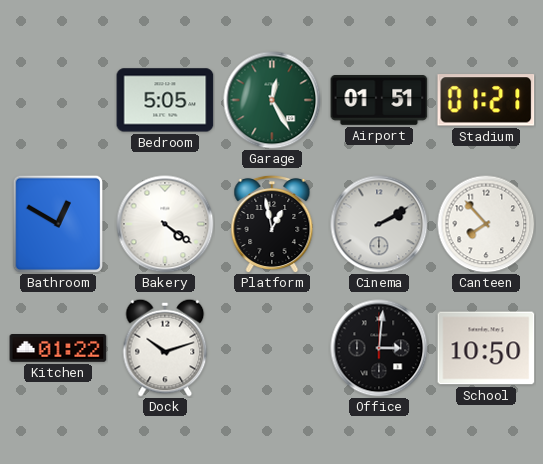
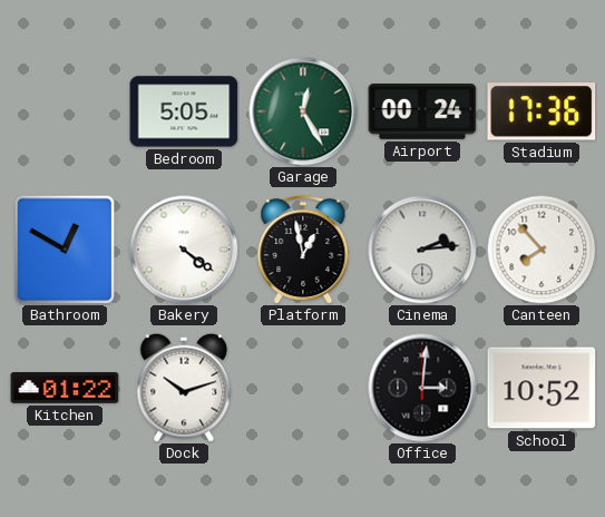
Airport: 01:51 -> 00:24 (422, 113)
Stadium: 01:21 -> 17:36 (541, 111)
Cinema: 2:10 -> 2:14 (422, 250)
School: 10:50 -> 10:52 (541, 388)
